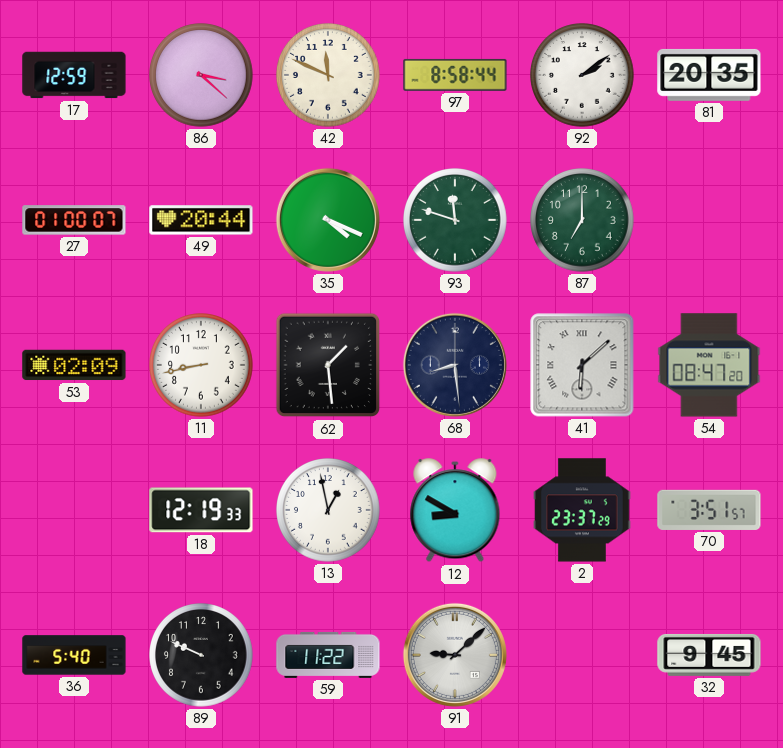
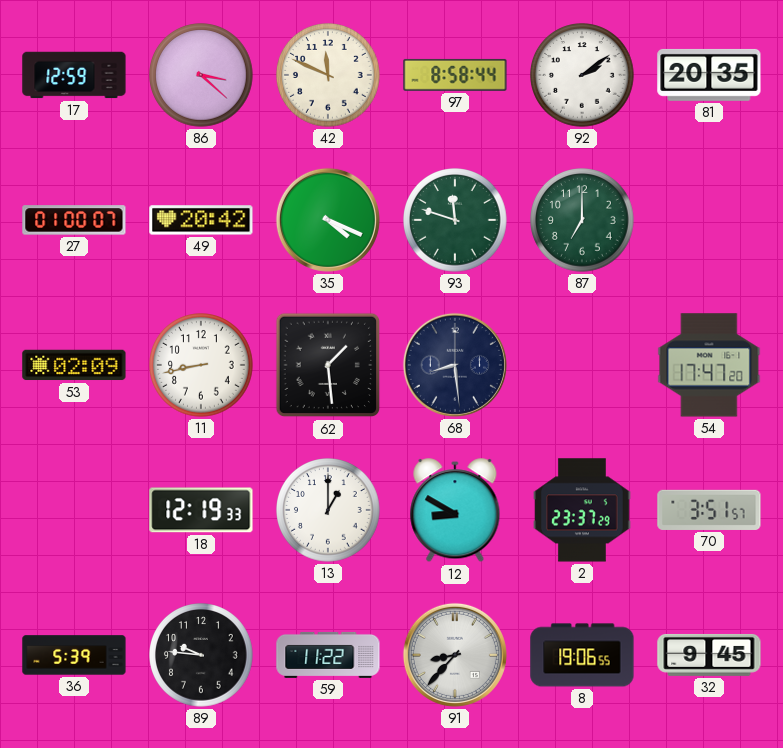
49: 20:44 -> 20:42 (201, 220)
41: 6:08 -> none (582, 365)
54: 08:47 -> 17:47 (709, 365)
13: 12:58 -> 1:00 (328, 510)
36: 5:40 -> 5:39 (74, 655)
89: 9:49 -> 9:46 (201, 655)
91: 9:08 -> 8:37 (455, 655)
8: none -> 19:06 (582, 655)
